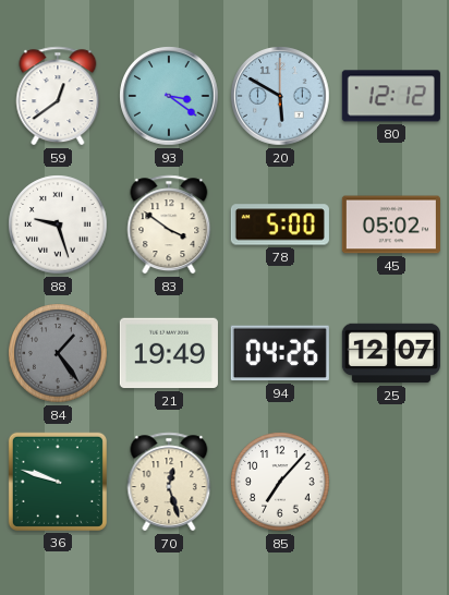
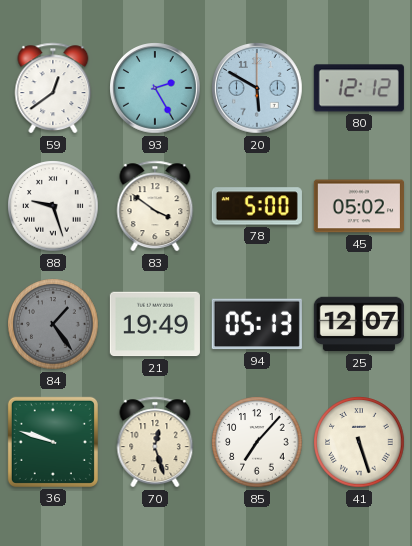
93: 3:21 -> 2:25 (155, 88)
94: 04:26 -> 05:13 (257, 324)
41: none -> 5:27 (359, 442)
